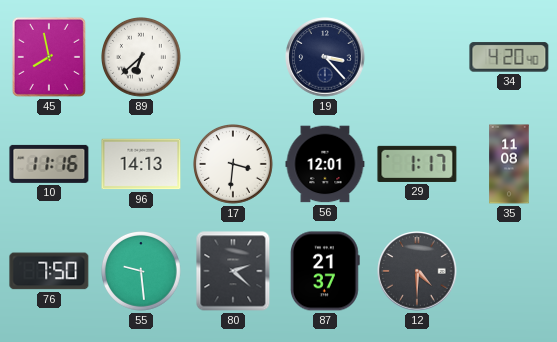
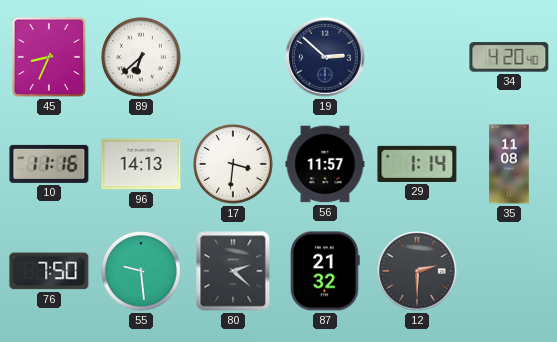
45: 7:58 -> 8:34 (49, 57)
19: 3:23 -> 2:52 (325, 57)
56: 12:01 -> 11:57 (325, 164)
29: 1:17 -> 1:14 (417, 164)
87: 21:37 -> 21:32 (325, 271)
12: 4:30 -> 2:30 (417, 271)
